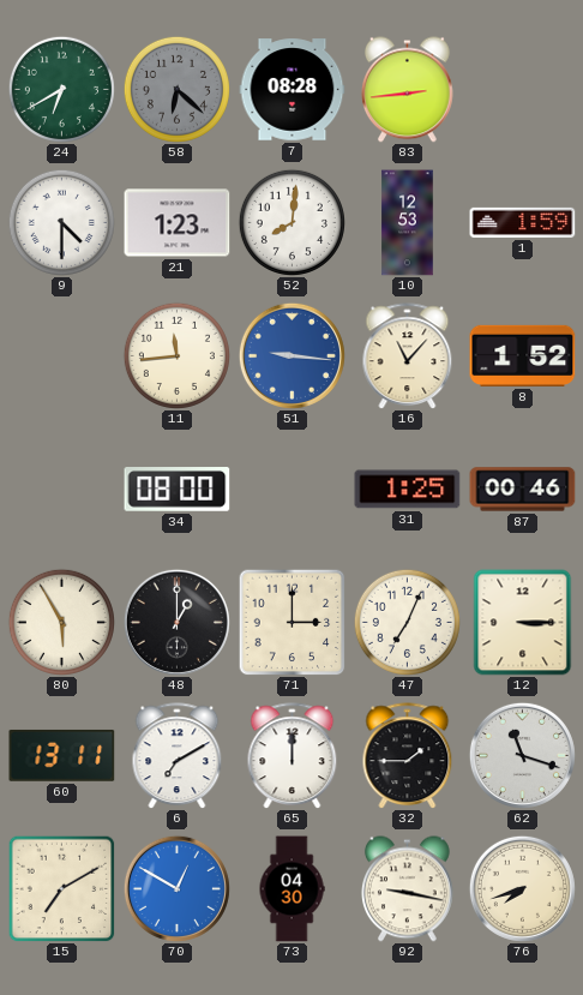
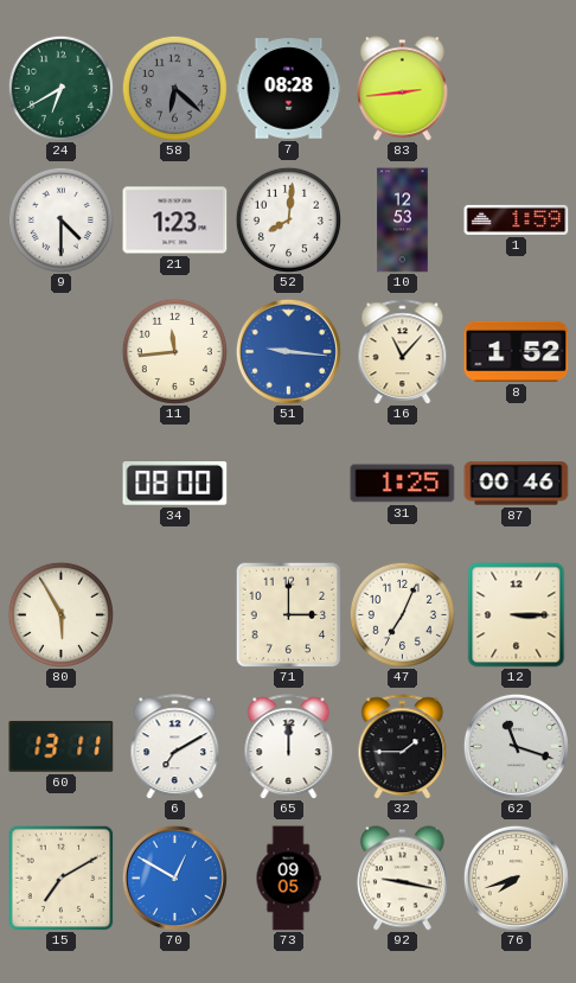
48: 1:00 -> none (176, 622)
73: 04:30 -> 09:05 (288, 879)
